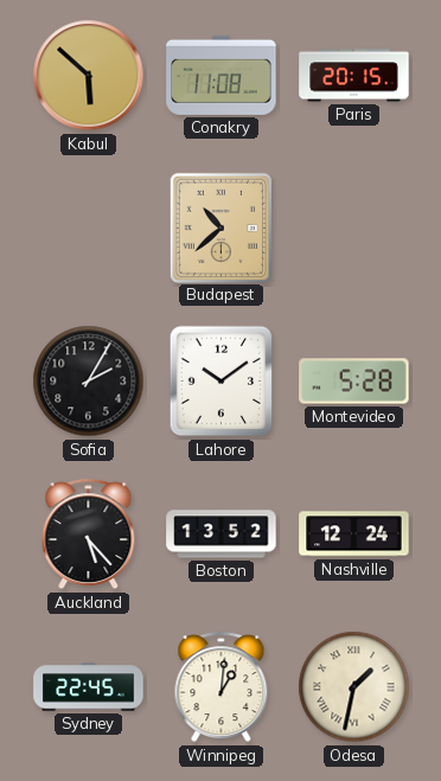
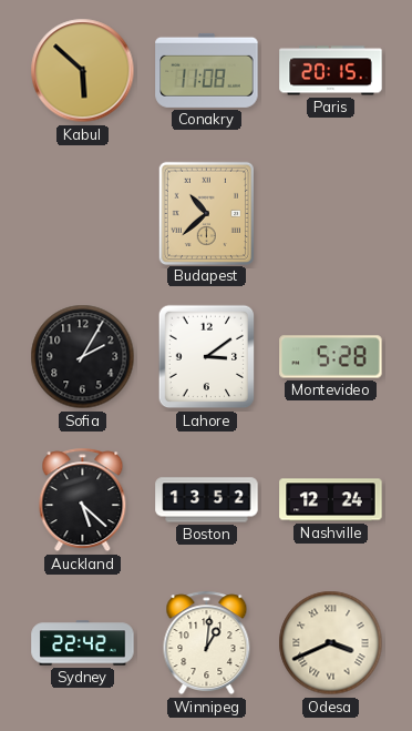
Lahore: 10:09 -> 3:09 (207, 357)
Auckland: 5:23 -> 5:22 (83, 500)
Sydney: 22:45 -> 22:42 (83, 643)
Odesa: 1:32 -> 3:41 (331, 643)
